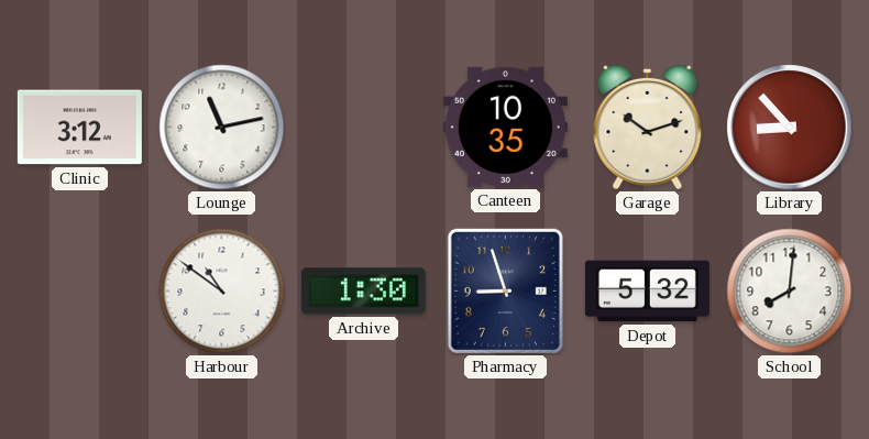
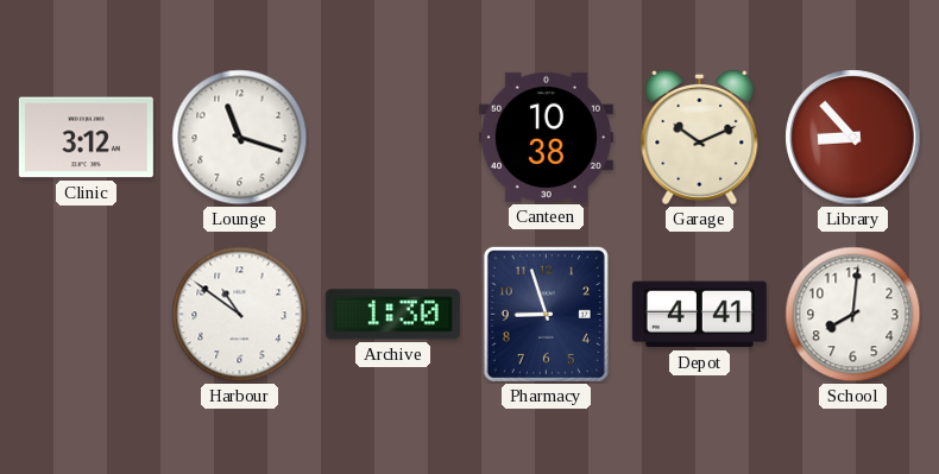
Lounge: 11:13 -> 11:18 (240, 138)
Canteen: 10:35 -> 10:38 (546, 137)
Garage: 10:12 -> 10:11 (700, 137)
Depot: 5:32 -> 4:41 (699, 315)
